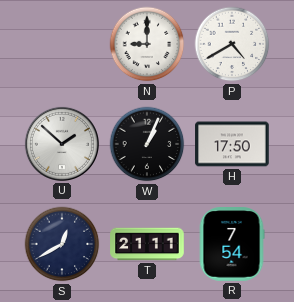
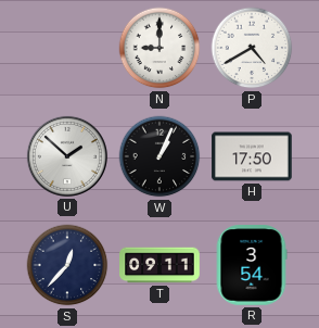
S: 12:40 -> 12:37 (67, 265)
T: 21:11 -> 09:11 (159, 265)
R: 7:54 -> 3:54 (252, 265)
